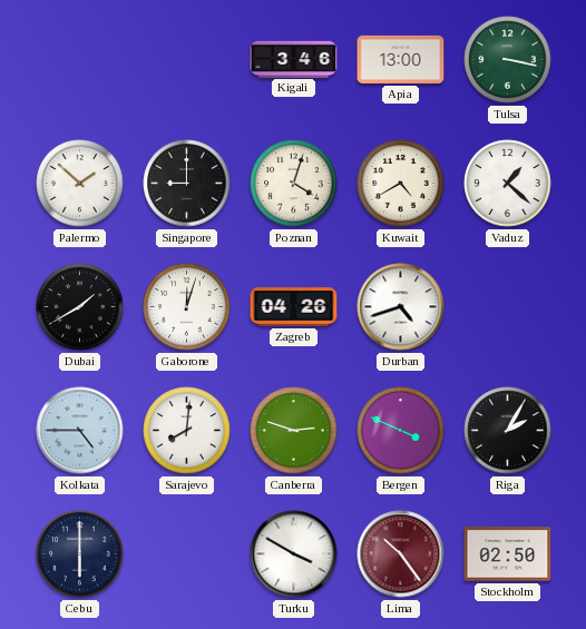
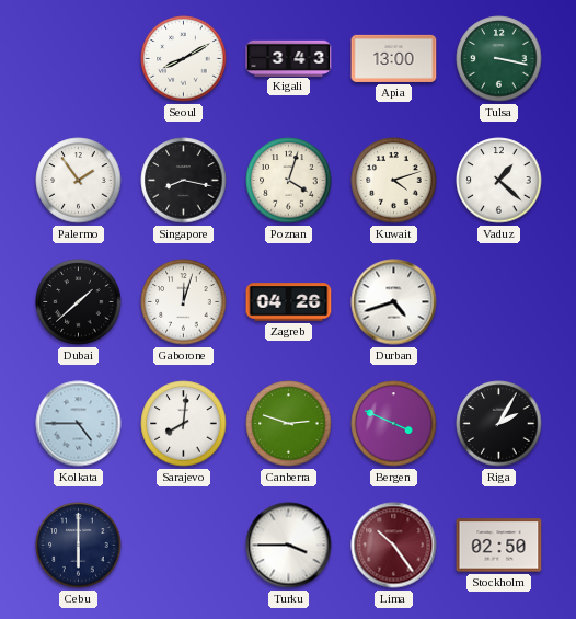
Seoul: none -> 8:10 (184, 59)
Kigali: 3:46 -> 3:43 (289, 58)
Palermo: 1:52 -> 1:54 (79, 181)
Singapore: 9:00 -> 8:17 (184, 181)
Kuwait: 4:40 -> 4:12 (394, 181)
Dubai: 1:40 -> 1:38 (79, 302)
Turku: 3:50 -> 3:45 (289, 546)
